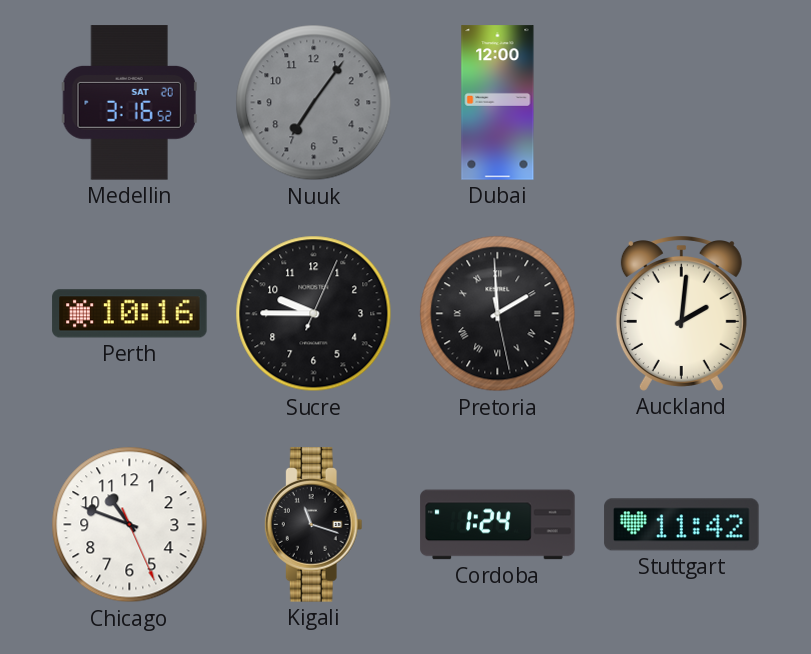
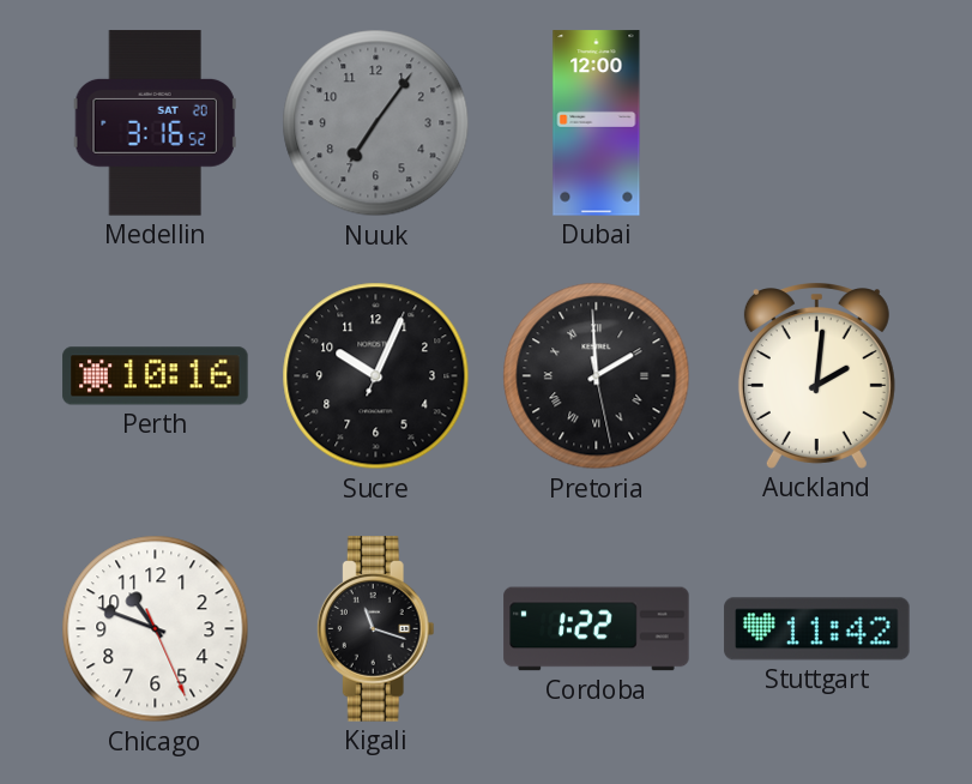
Sucre: 9:45 -> 10:04 (376, 376)
Cordoba: 1:24 -> 1:22 (597, 629)
